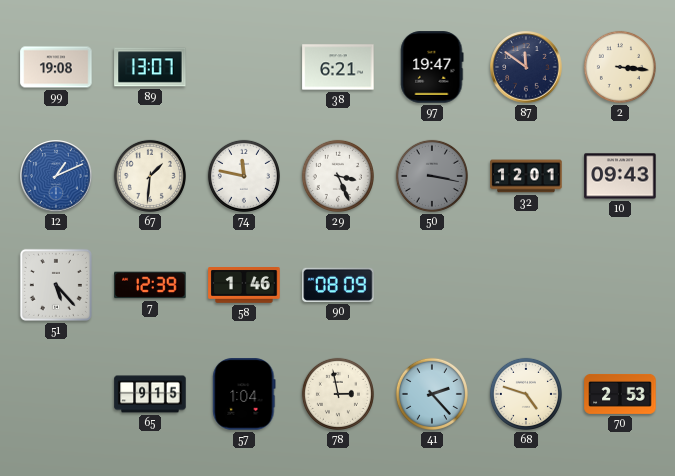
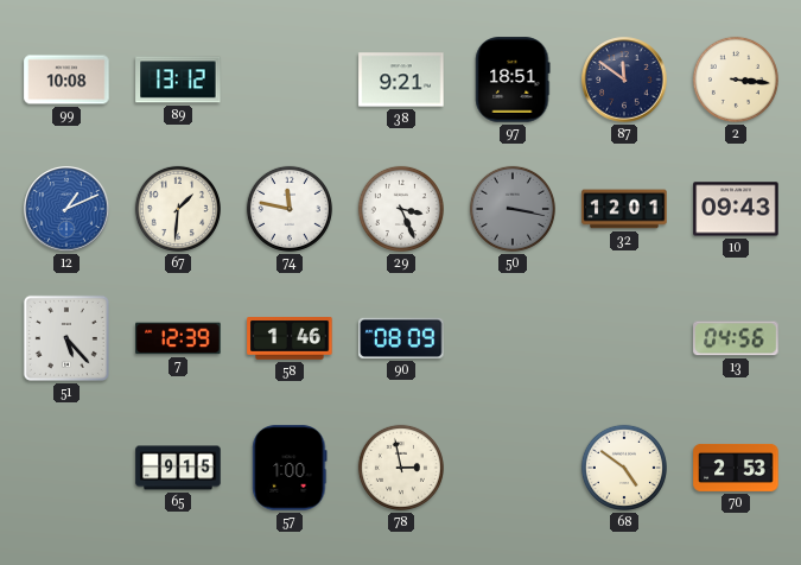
99: 19:08 -> 10:08 (66, 80)
89: 13:07 -> 13:12 (178, 80)
38: 6:21 -> 9:21 (401, 80)
97: 19:47 -> 18:51 (513, 80)
13: none -> 04:56 (736, 338)
57: 1:04 -> 1:00 (290, 468)
41: 2:23 -> none (432, 394)
68: 4:48 -> 4:51 (624, 468)
